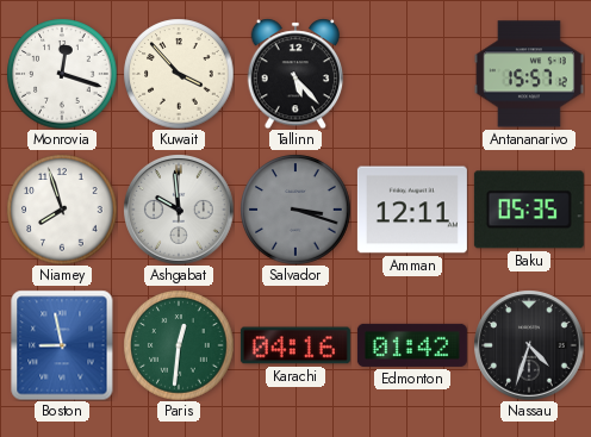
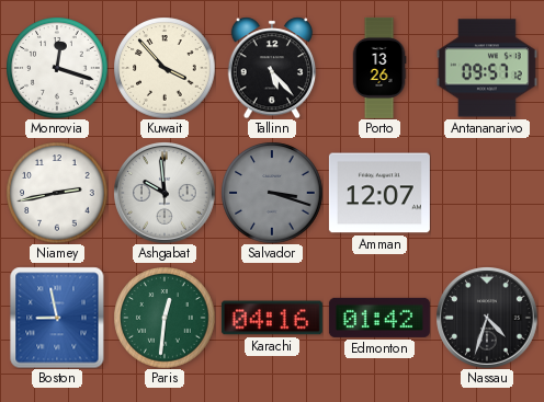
Porto: none -> 13:26 (379, 68)
Antananarivo: 15:57 -> 09:57 (487, 68)
Niamey: 7:57 -> 2:43 (57, 193)
Amman: 12:11 -> 12:07 (379, 193)
Baku: 05:35 -> none (529, 210)
